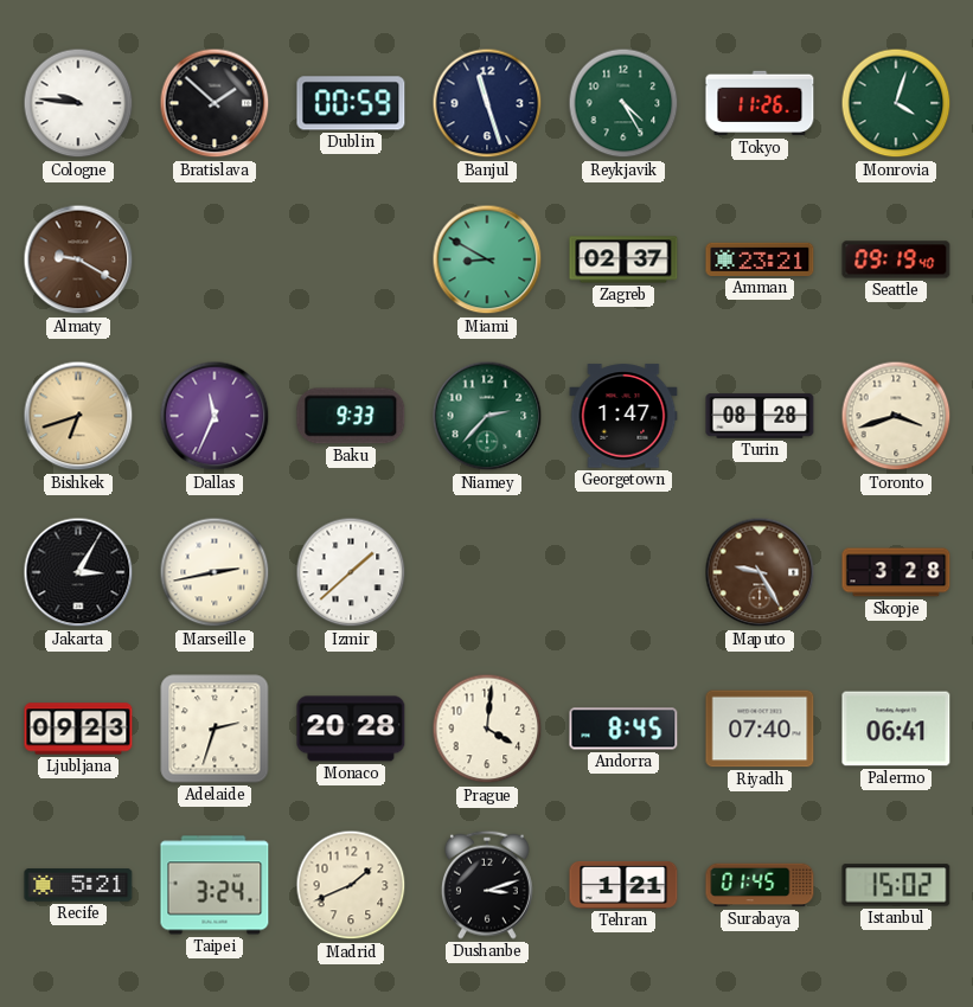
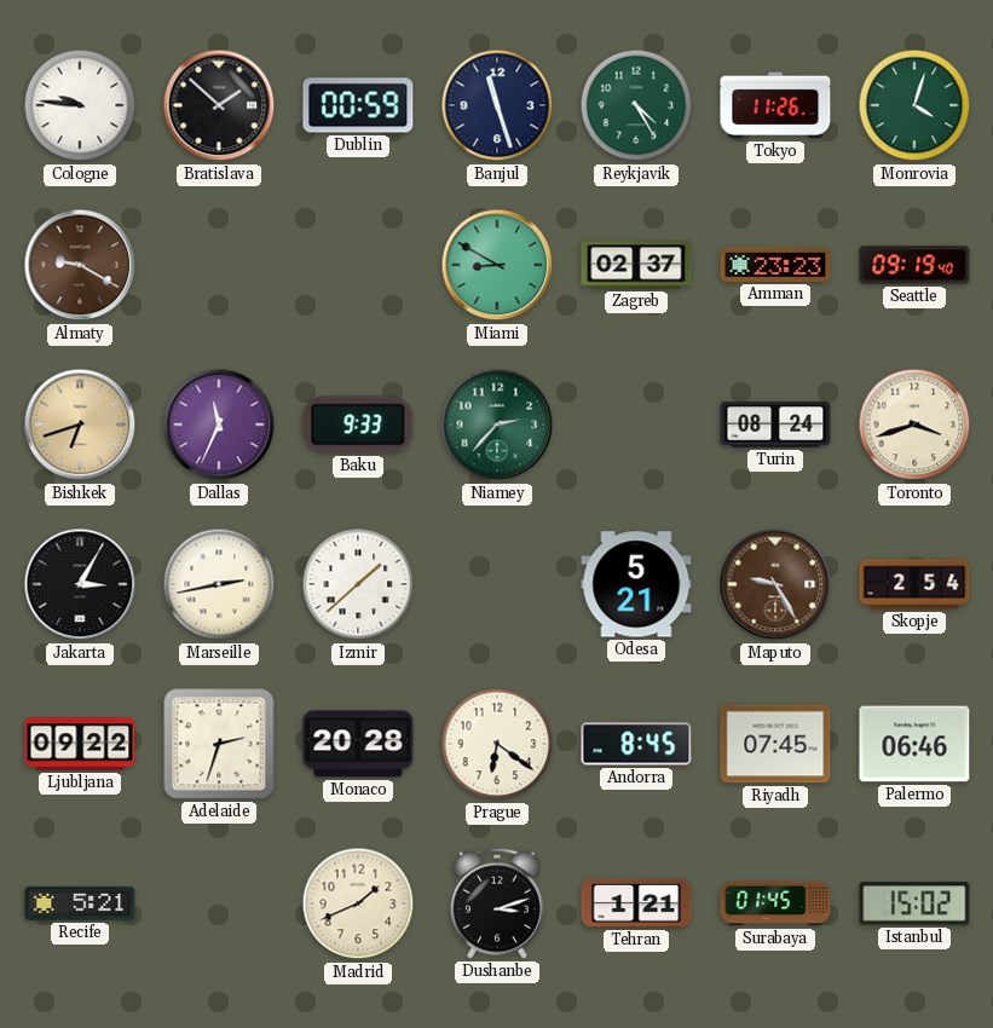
Amman: 23:21 -> 23:23 (775, 265)
Georgetown: 1:47 -> none (623, 416)
Turin: 08:28 -> 08:24 (775, 425)
Odesa: none -> 5:21 (636, 584)
Skopje: 3:28 -> 2:54 (914, 584)
Ljubljana: 09:23 -> 09:22 (80, 744)
Prague: 4:01 -> 6:21 (497, 744)
Riyadh: 07:40 -> 07:45 (775, 744)
Palermo: 06:41 -> 06:46 (914, 744)
Taipei: 3:24 -> none (215, 885)
